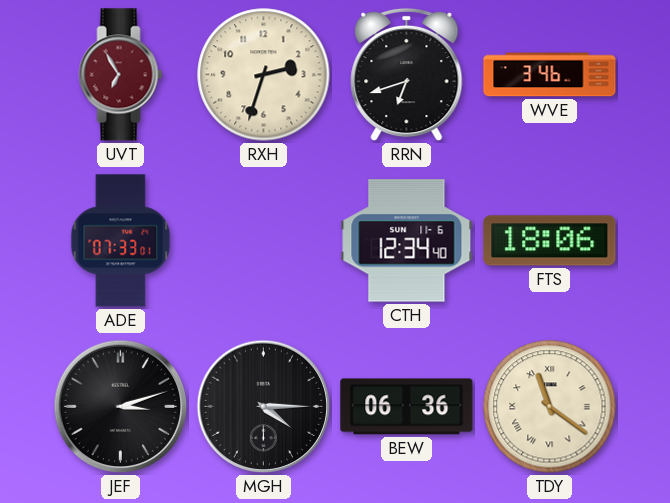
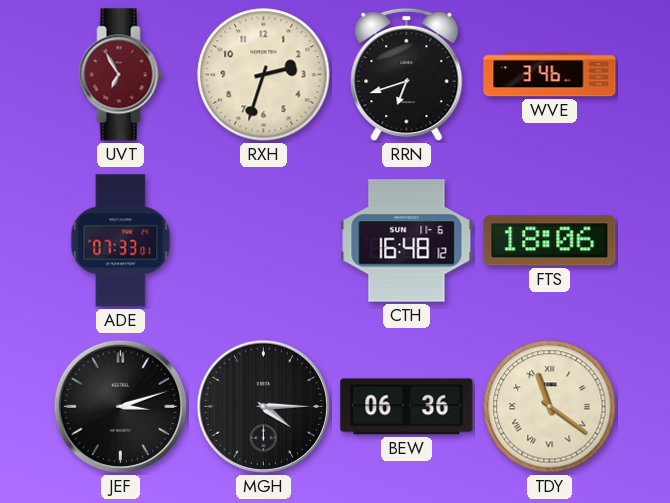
CTH: 12:34 -> 16:48 (407, 241)
